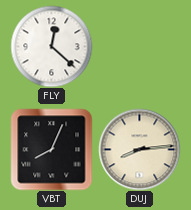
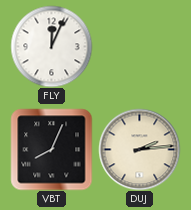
FLY: 12:22 -> 12:04 (51, 46)
DUJ: 8:14 -> 2:14 (139, 149)
